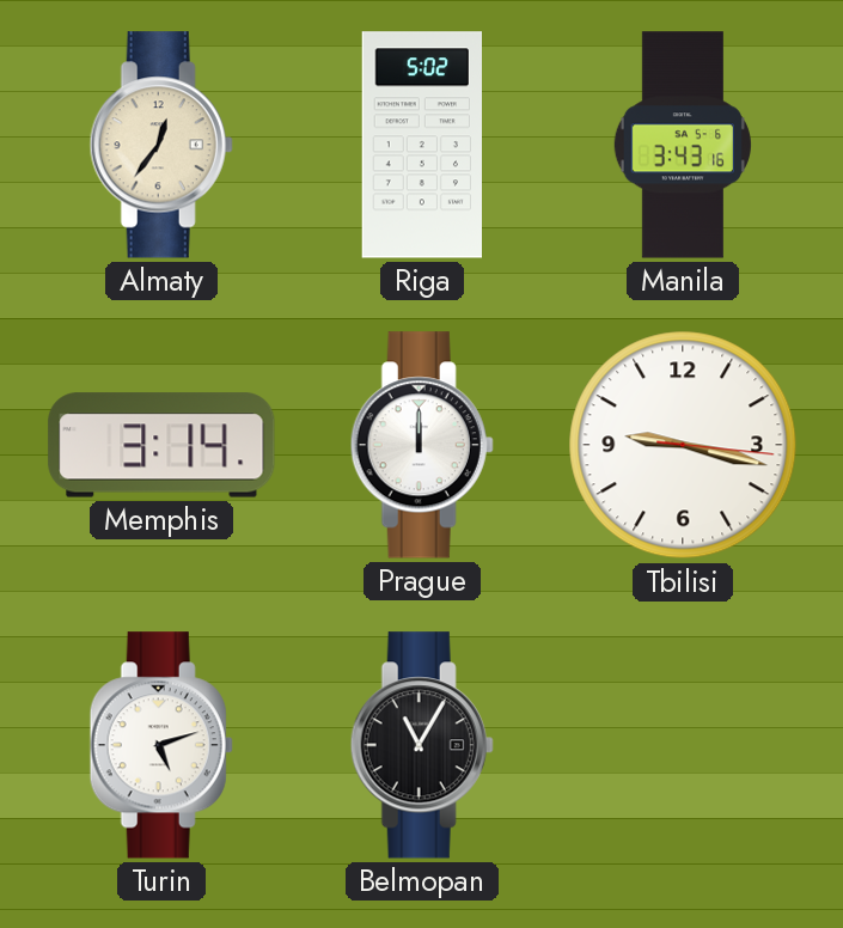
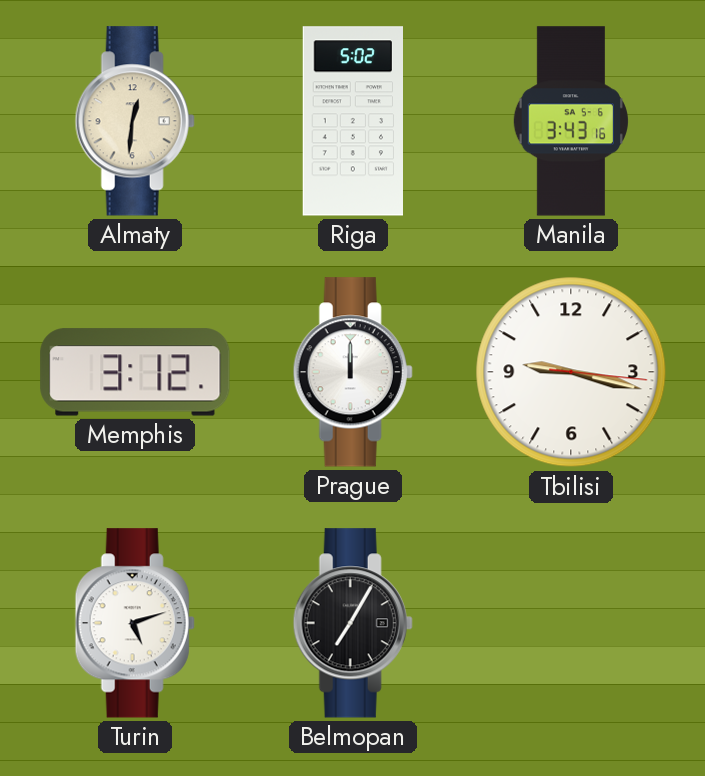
Almaty: 12:36 -> 12:31 (135, 121)
Memphis: 3:14 -> 3:12 (135, 372)
Belmopan: 11:05 -> 7:05 (353, 623)
